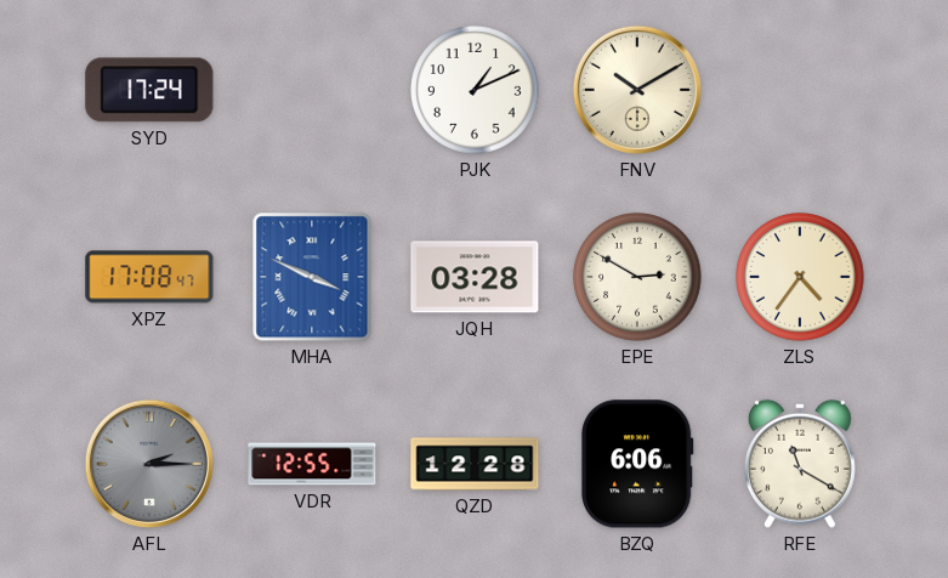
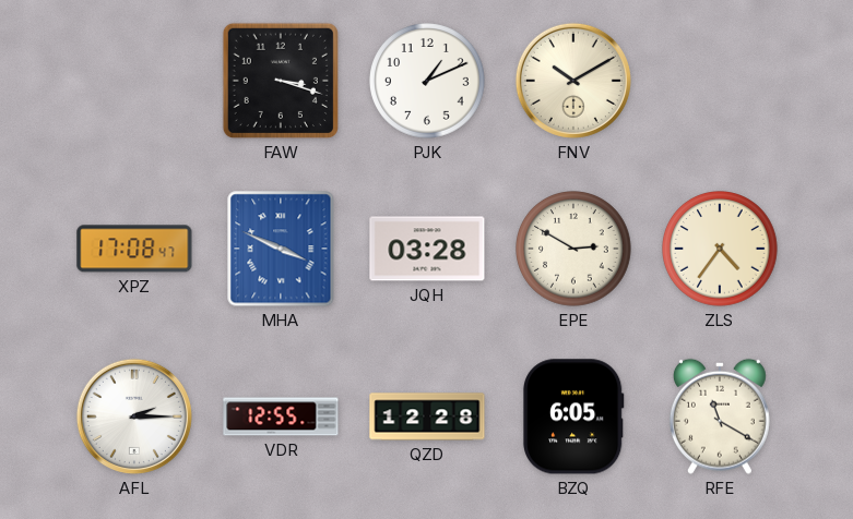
SYD: 17:24 -> none (149, 90)
FAW: none -> 3:18 (281, 81)
AFL dial: grey -> white (134, 417)
BZQ: 6:06 -> 6:05 (573, 417)
